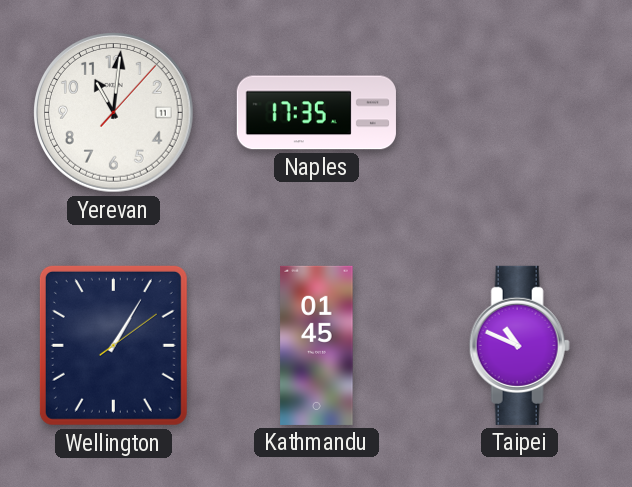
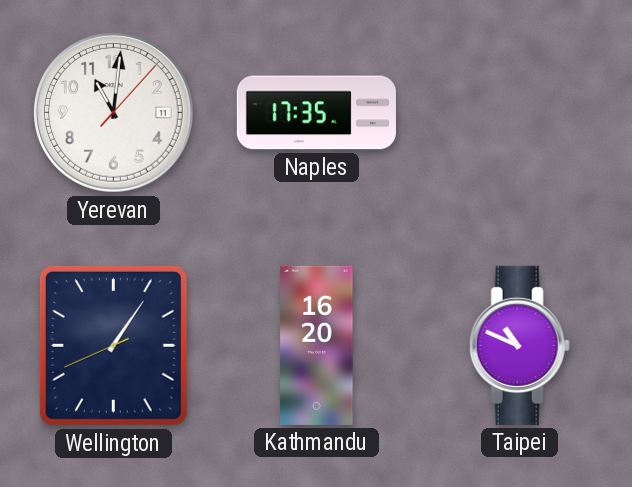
Wellington: 1:05:09 -> 1:05:41 (113, 345)
Kathmandu: 01:45 -> 16:20 (317, 345)
